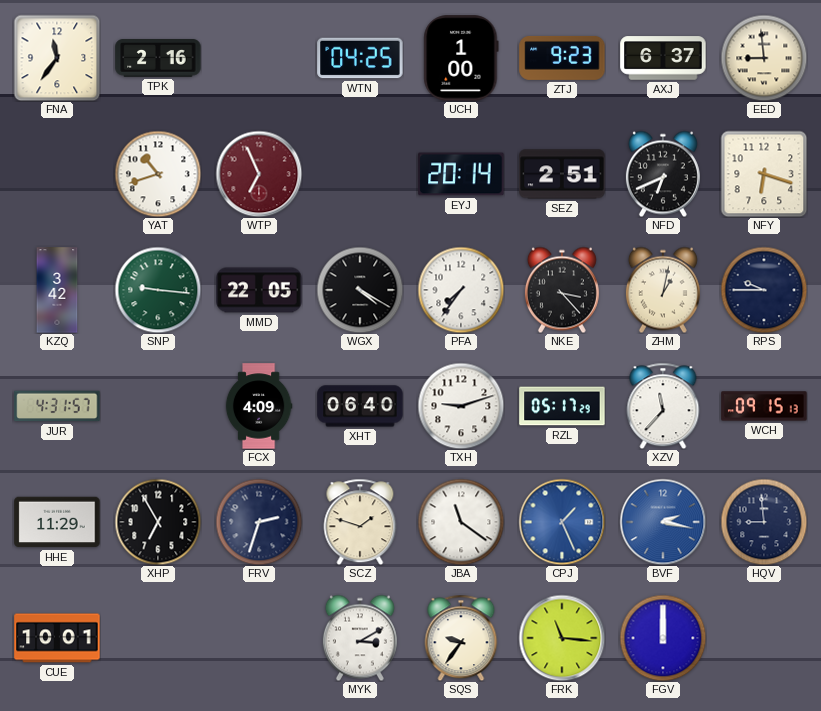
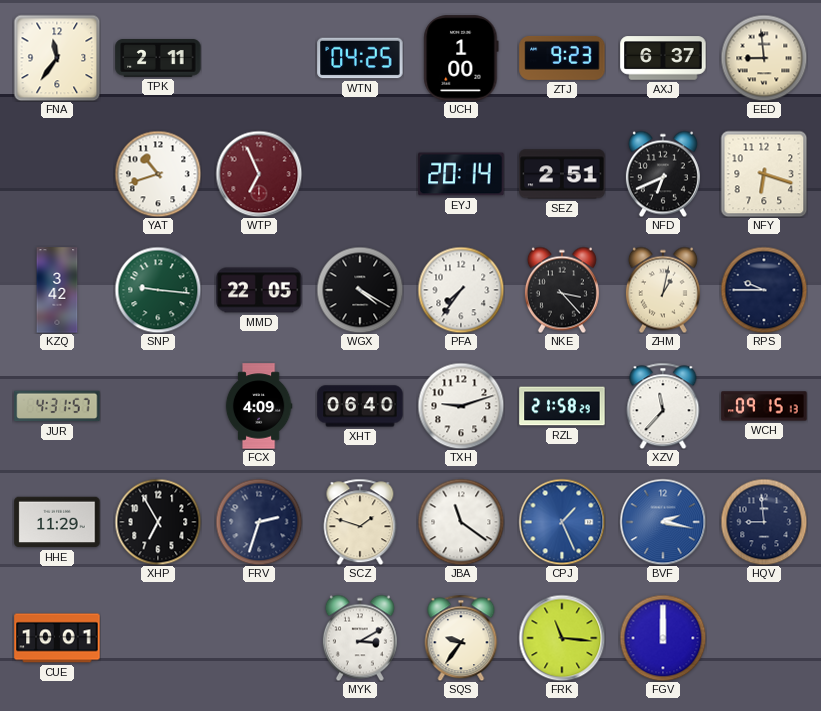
TPK: 2:16 -> 2:11 (158, 58)
RZL: 05:17 -> 21:58 (562, 406)
